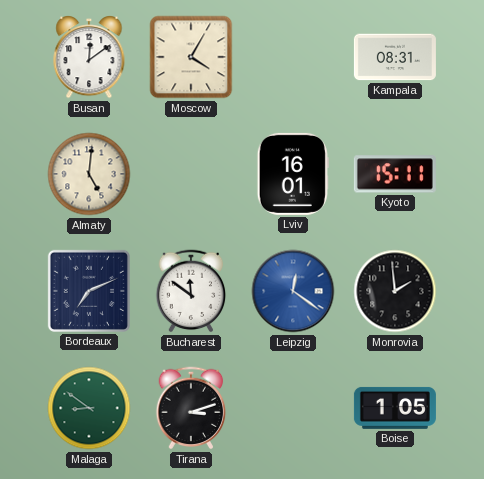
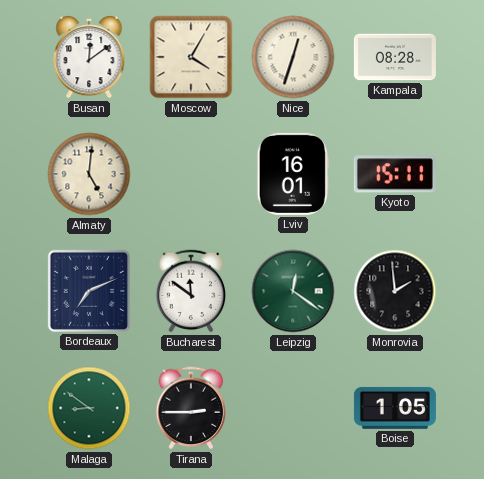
Nice: none -> 12:33 (293, 57)
Kampala: 08:31 -> 08:28 (395, 57)
Leipzig dial: blue -> green (293, 291)
Tirana: 3:12 -> 2:45 (191, 408)
